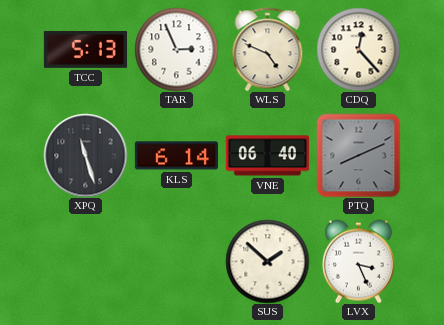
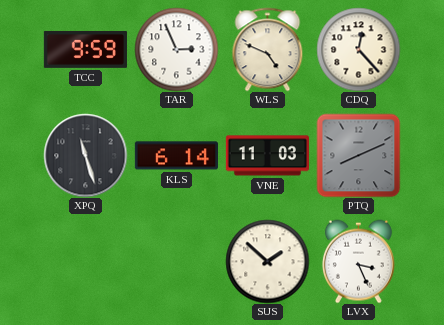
TCC: 5:13 -> 9:59 (85, 49)
VNE: 06:40 -> 11:03 (267, 156)
